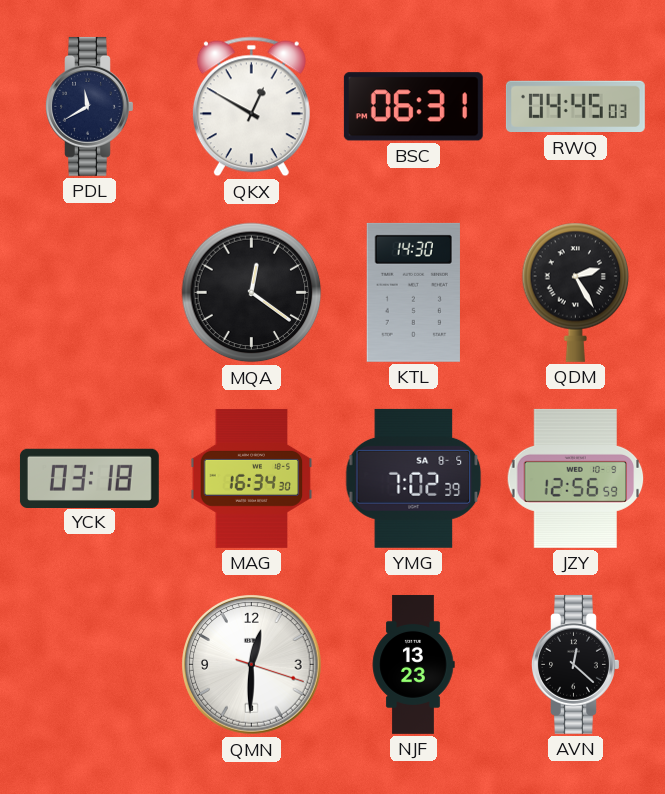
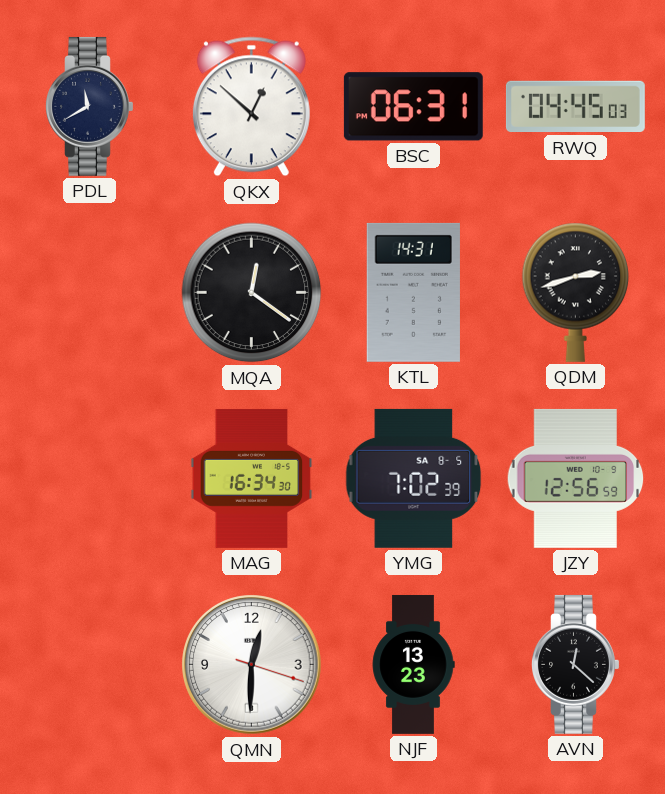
QKX: 12:50 -> 12:52 (251, 107)
KTL: 14:30 -> 14:31 (413, 292)
QDM: 2:25 -> 2:42 (576, 292)
YCK: 03:18 -> none (89, 478)
